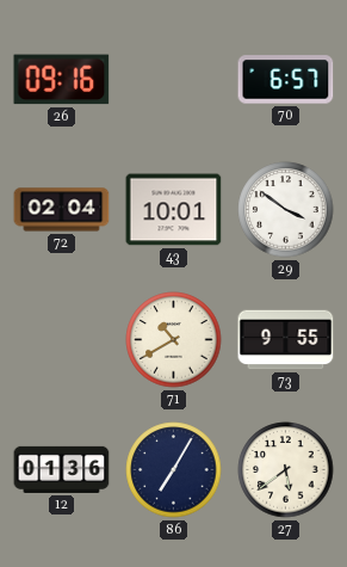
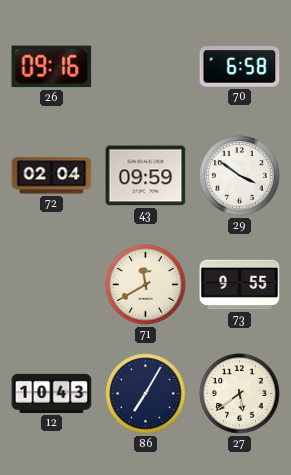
70: 6:57 -> 6:58 (240, 67)
43: 10:01 -> 09:59 (146, 176)
71: 10:40 -> 11:40 (146, 285)
12: 01:36 -> 10:43 (52, 393)
